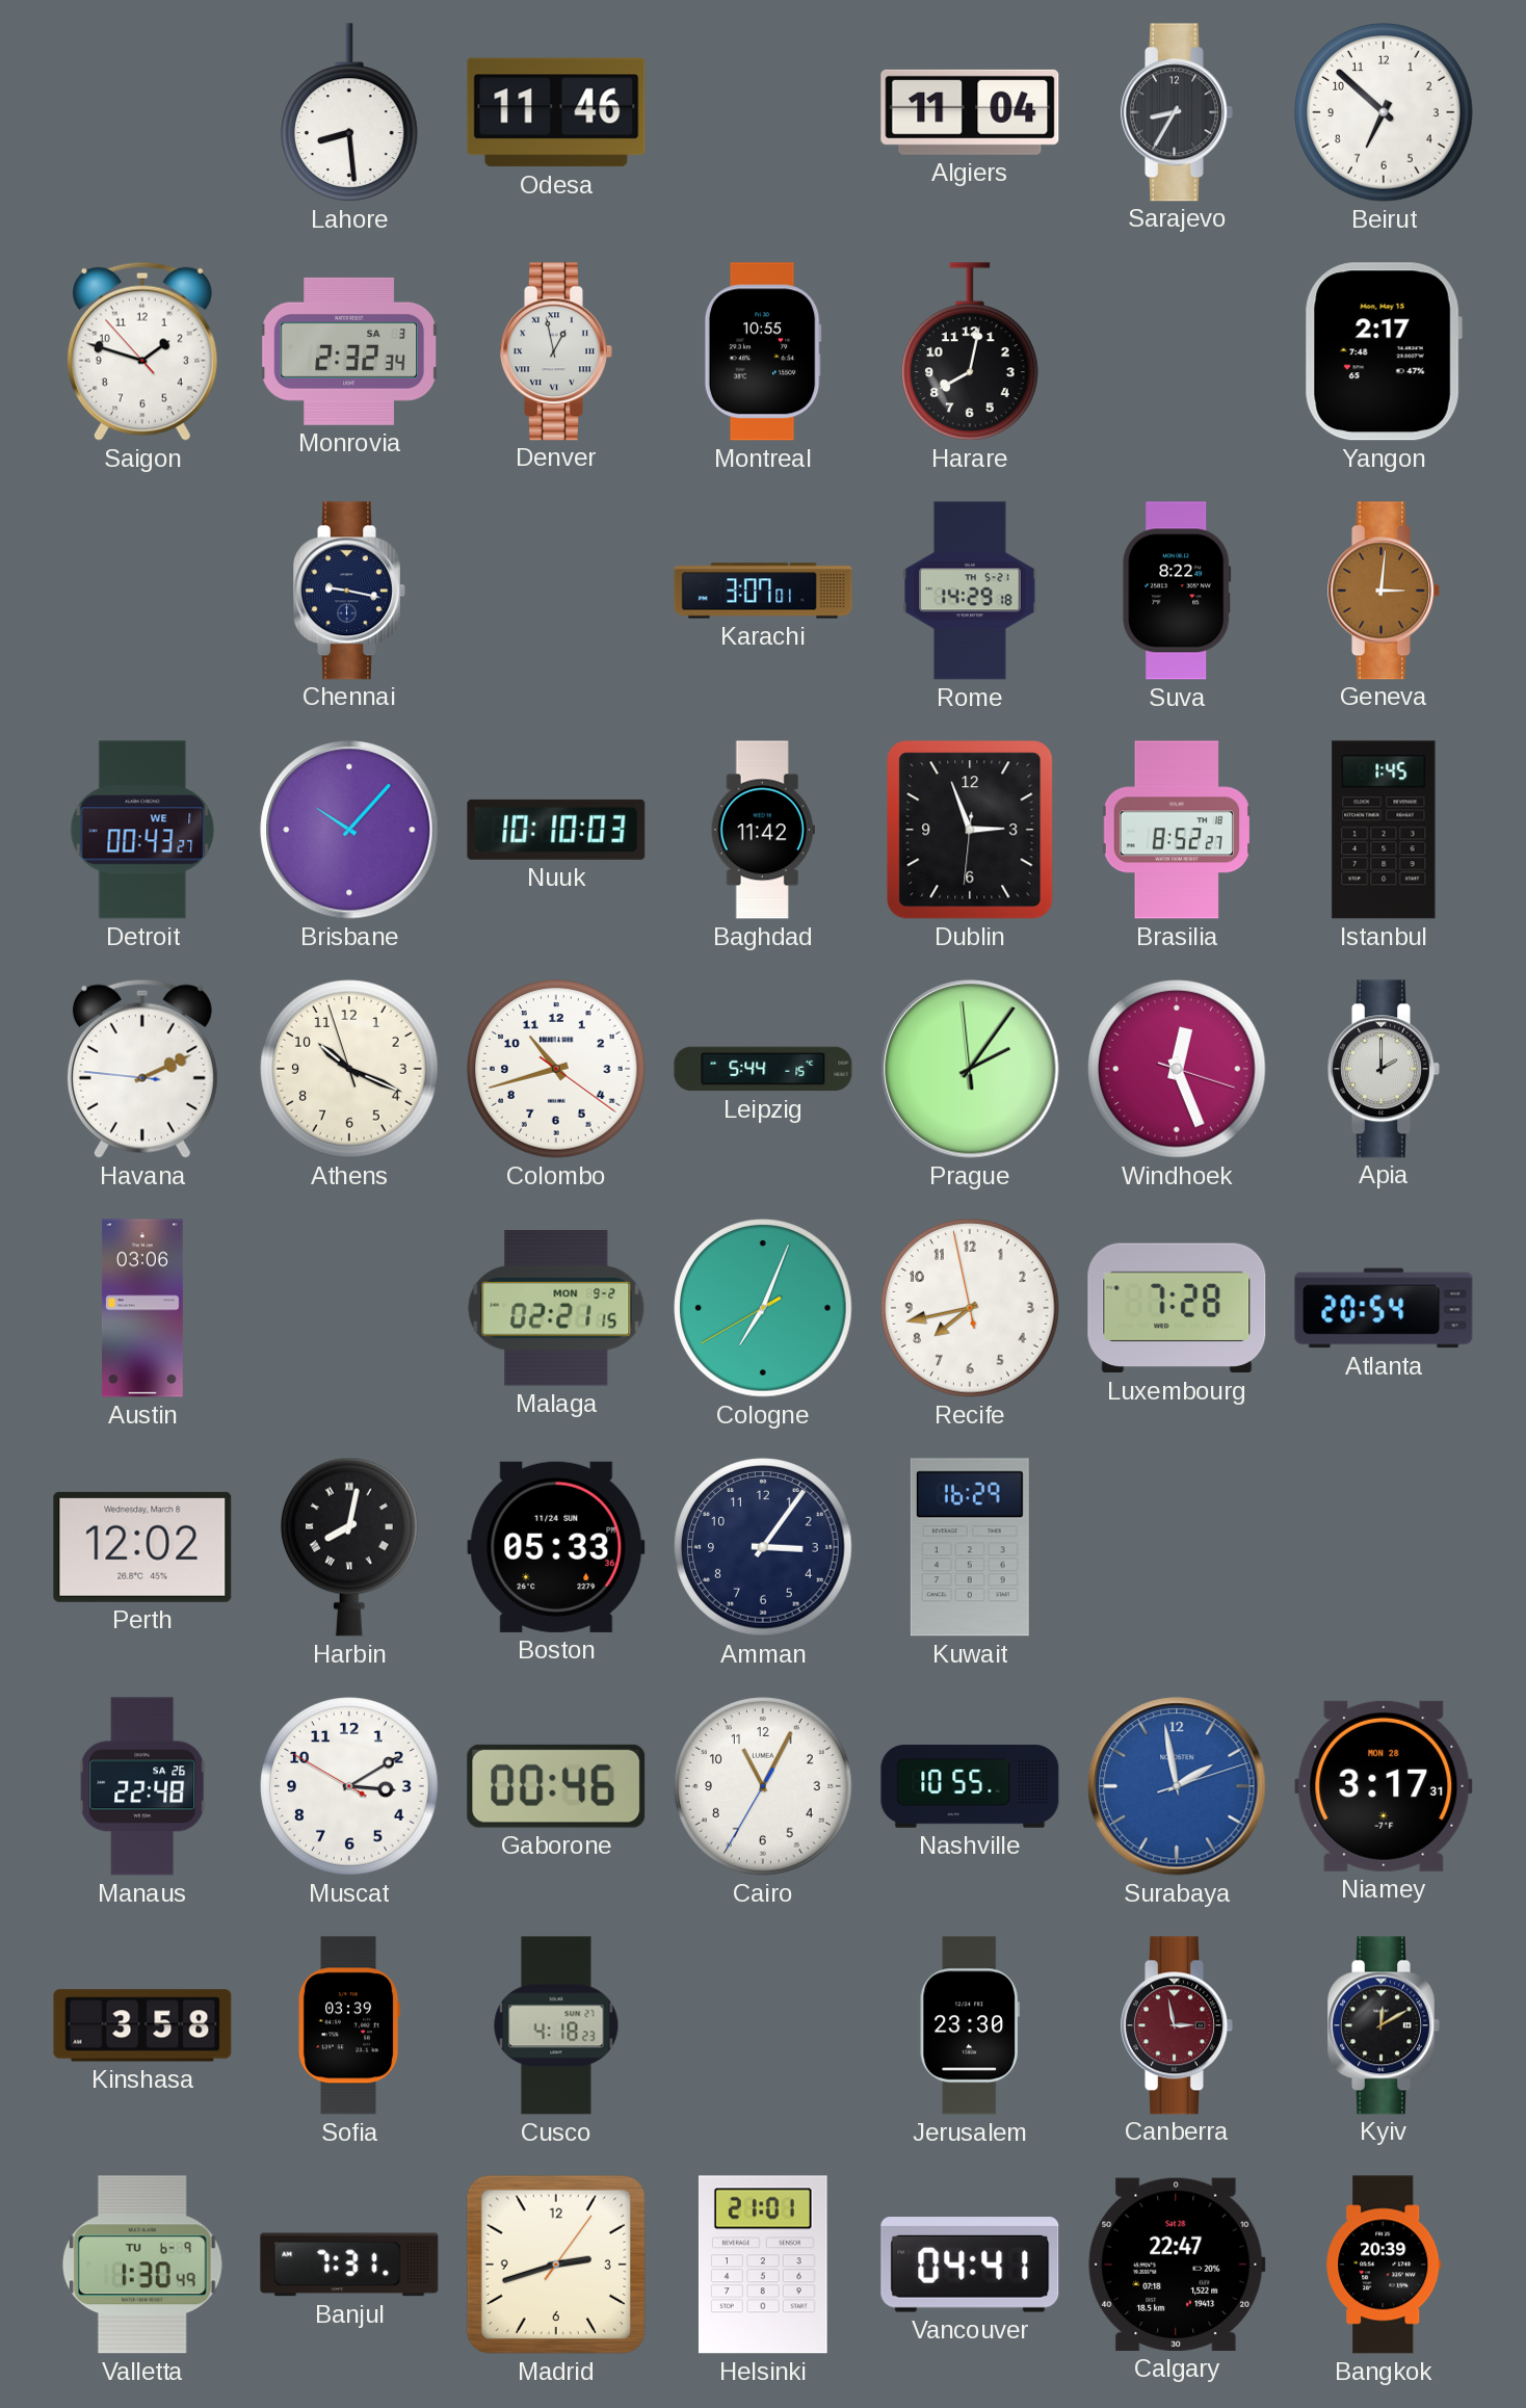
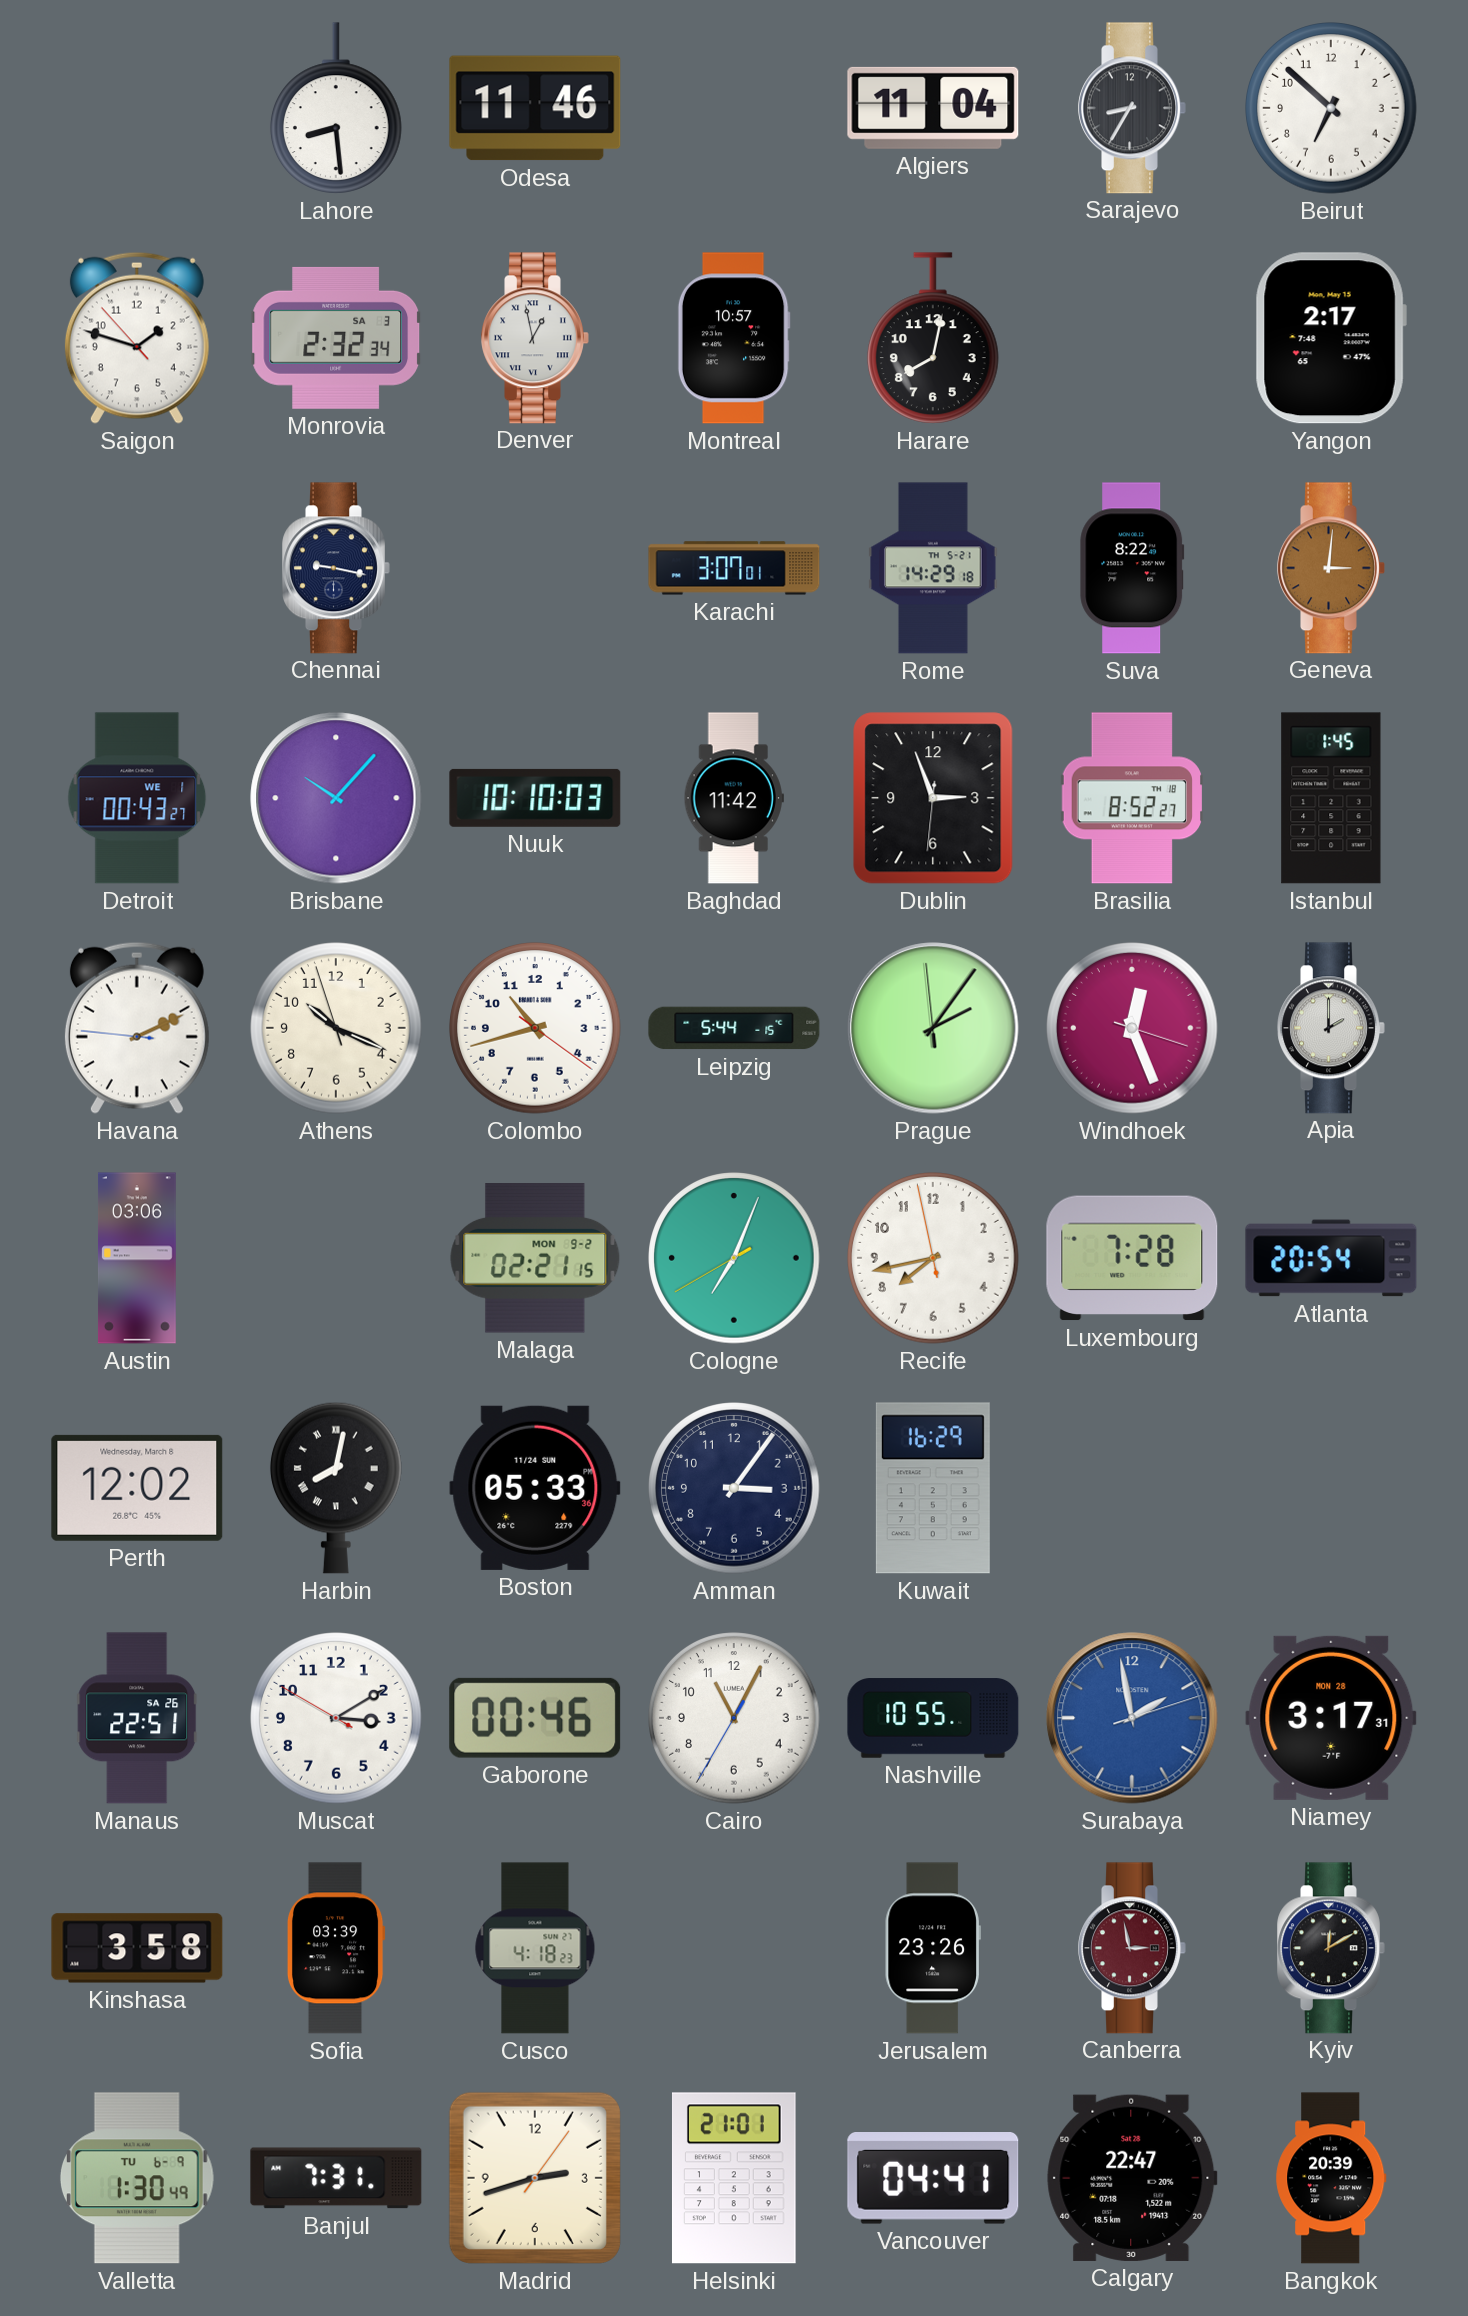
Montreal: 10:55 -> 10:57 (734, 338)
Manaus: 22:48 -> 22:51 (137, 1718)
Jerusalem: 23:30 -> 23:26 (933, 1948)
